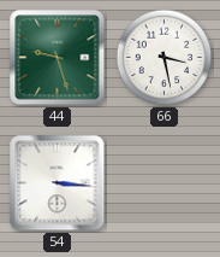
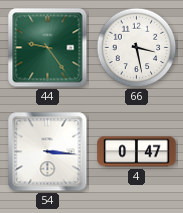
44: 9:27 -> 9:24 (48, 48)
4: none -> 0:47 (137, 152)
